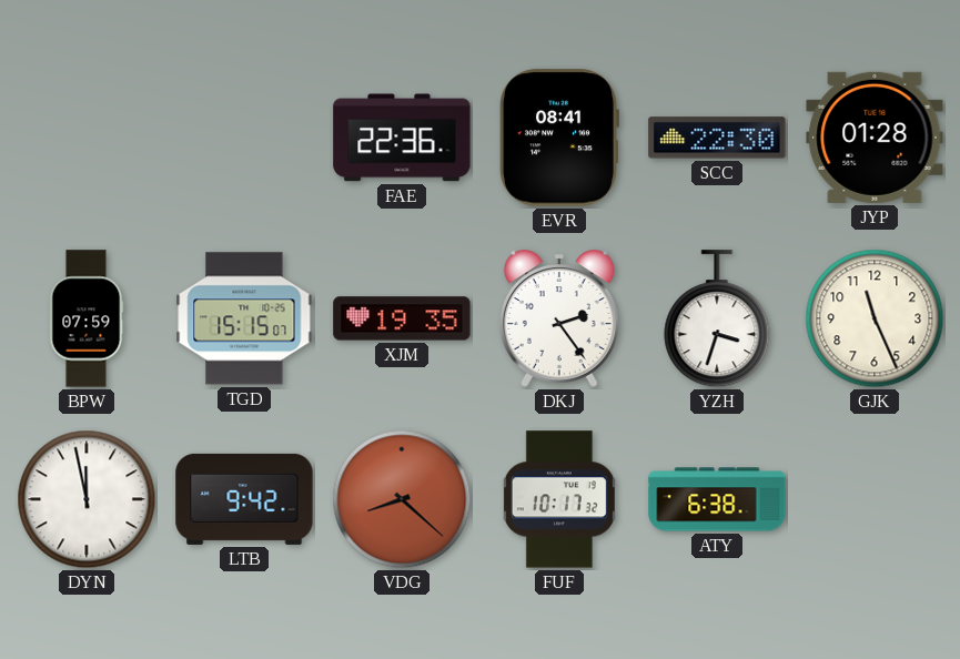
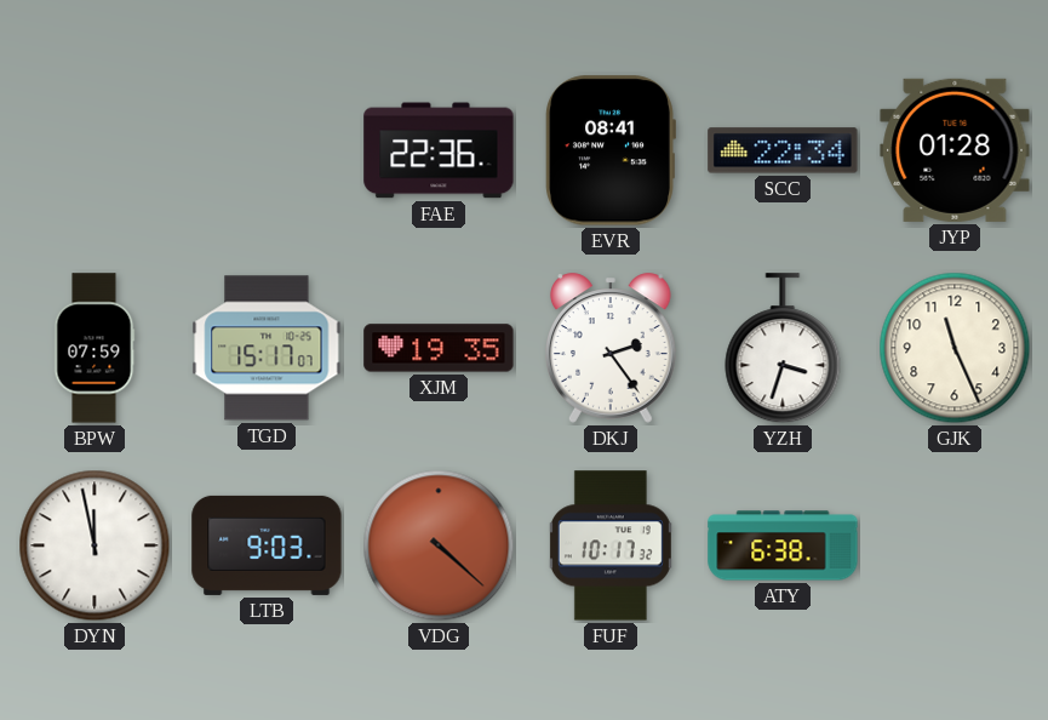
SCC: 22:30 -> 22:34 (783, 150)
TGD: 15:15 -> 15:17 (267, 348)
LTB: 9:42 -> 9:03 (267, 545)
VDG: 8:22 -> 4:22 (439, 545)
